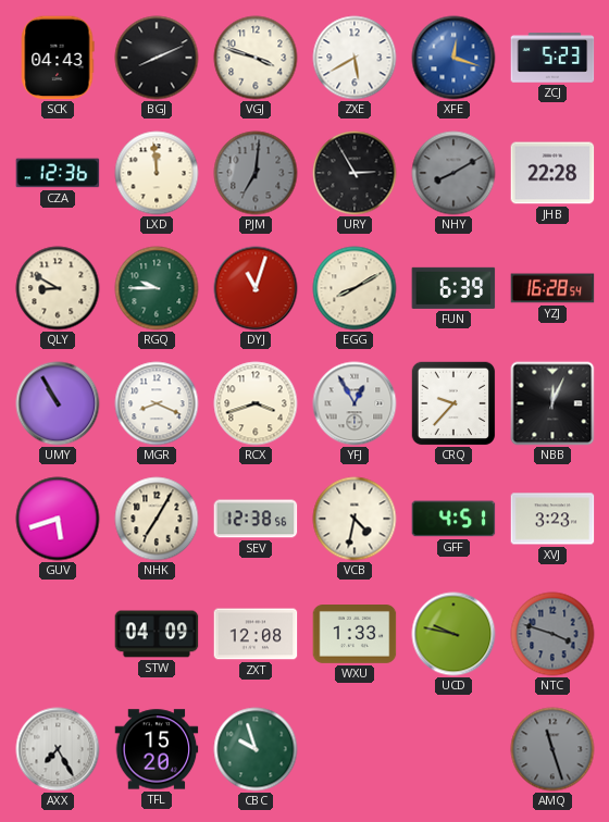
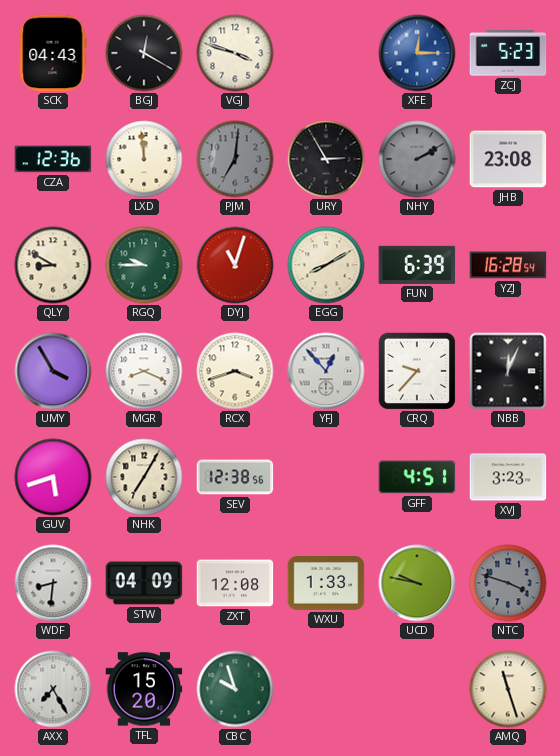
BGJ: 8:11 -> 12:20 (144, 53)
ZXE: 5:40 -> none (355, 58)
XFE: 12:18 -> 12:15 (417, 53)
NHY: 8:10 -> 2:10 (417, 159)
JHB: 22:28 -> 23:08 (508, 159)
UMY: 10:55 -> 3:55 (53, 371)
YFJ: 12:55 -> 12:53 (326, 371)
VCB: 4:32 -> none (355, 519)
WDF: none -> 8:31 (53, 583)
AMQ dial: grey -> cream (508, 689)
